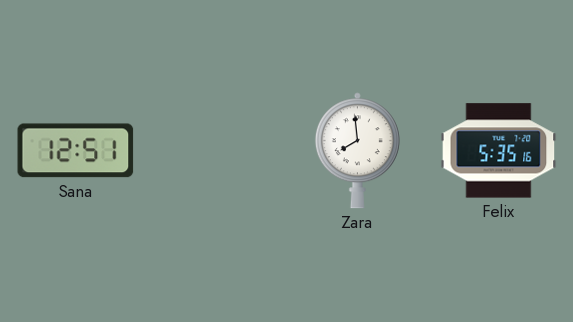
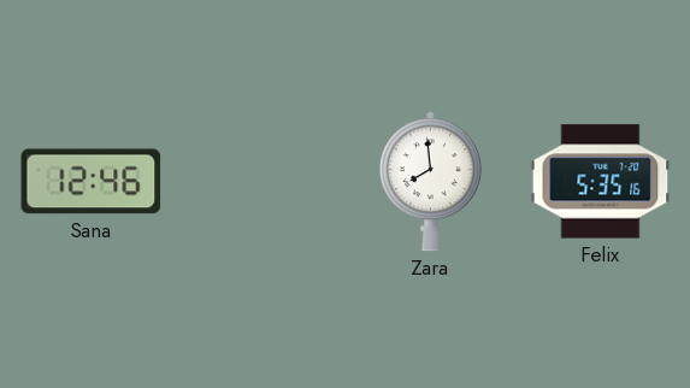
Sana: 12:51 -> 12:46 (92, 182)
